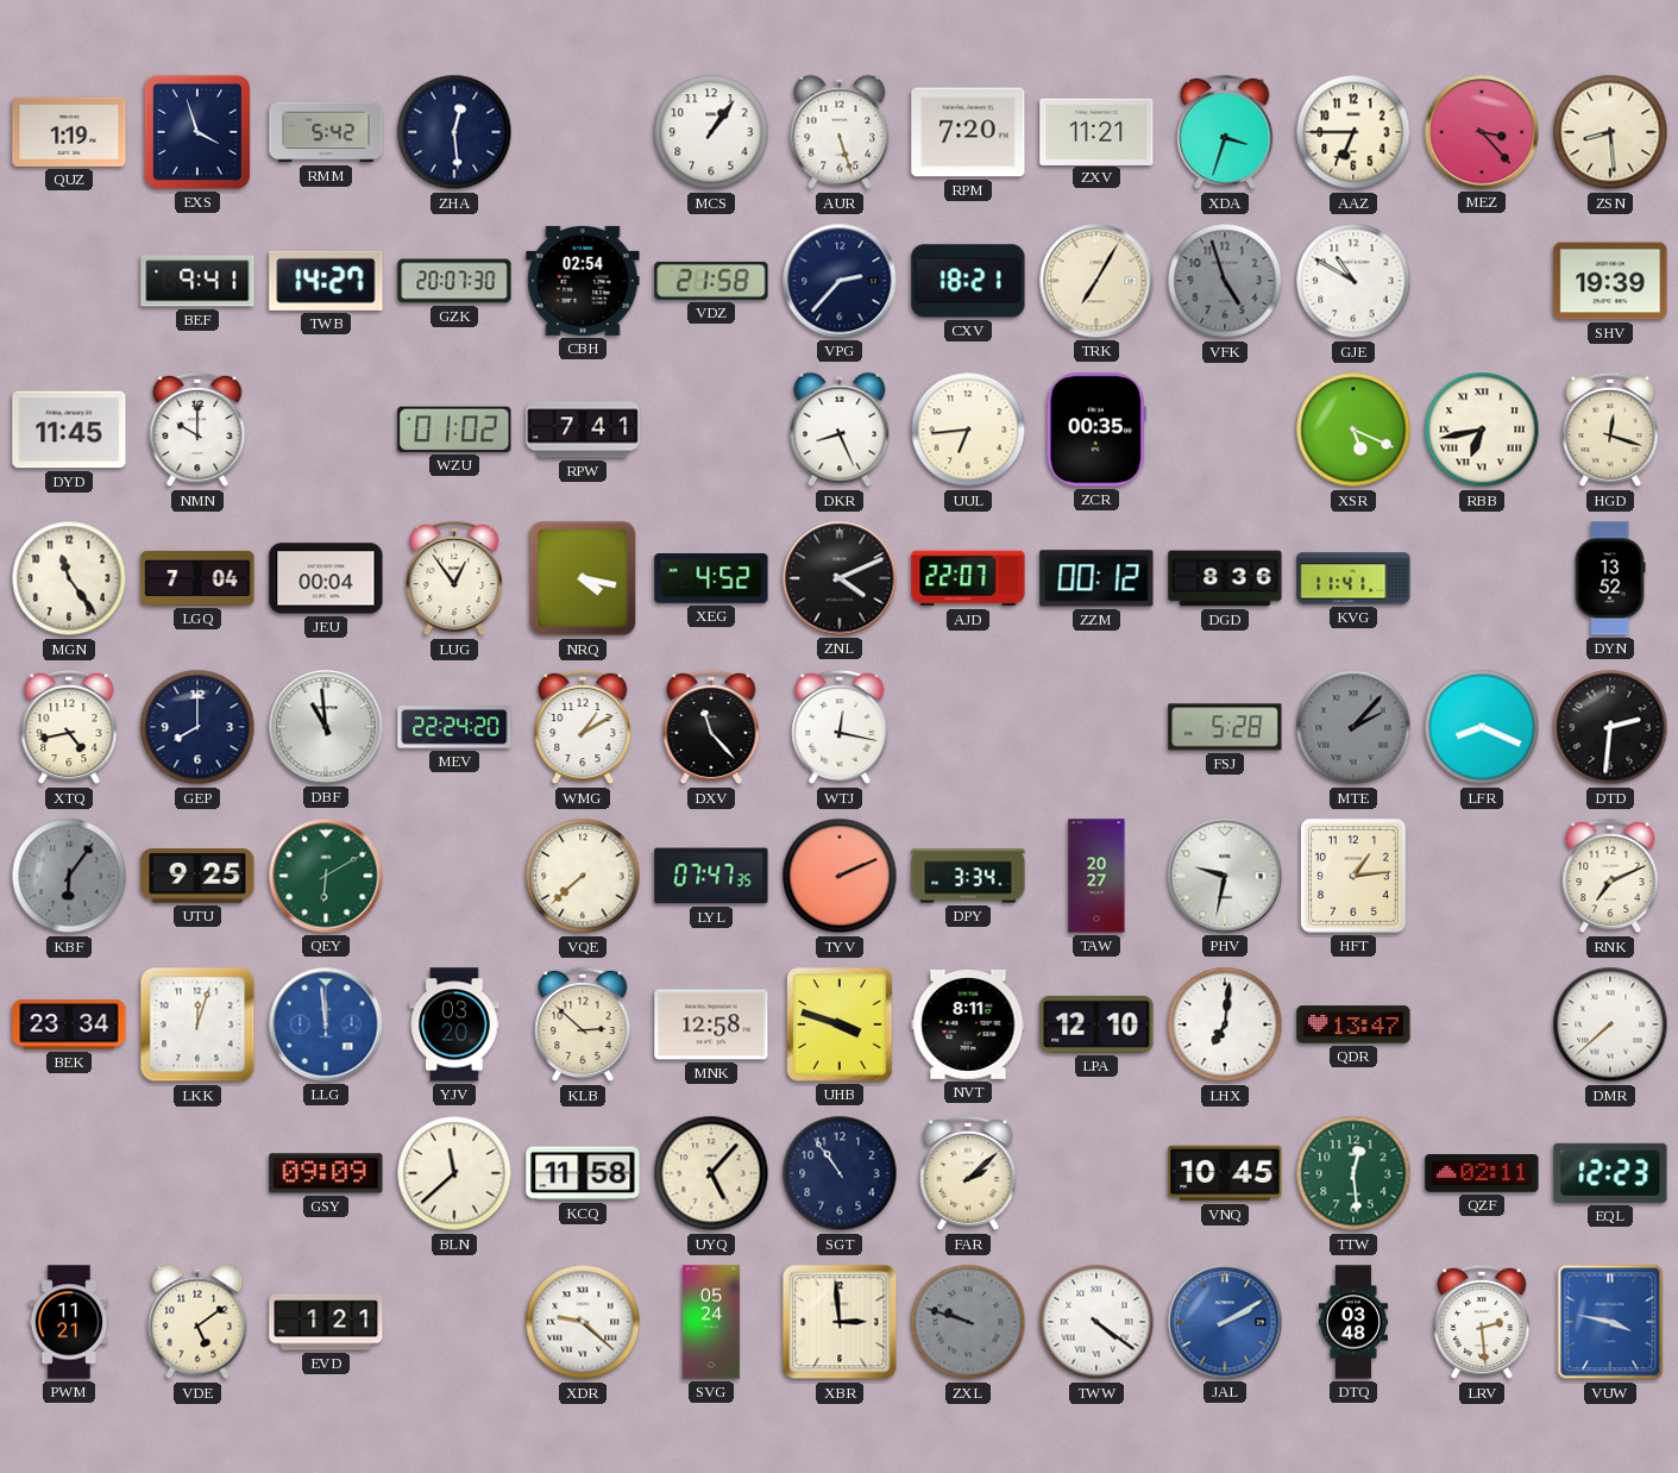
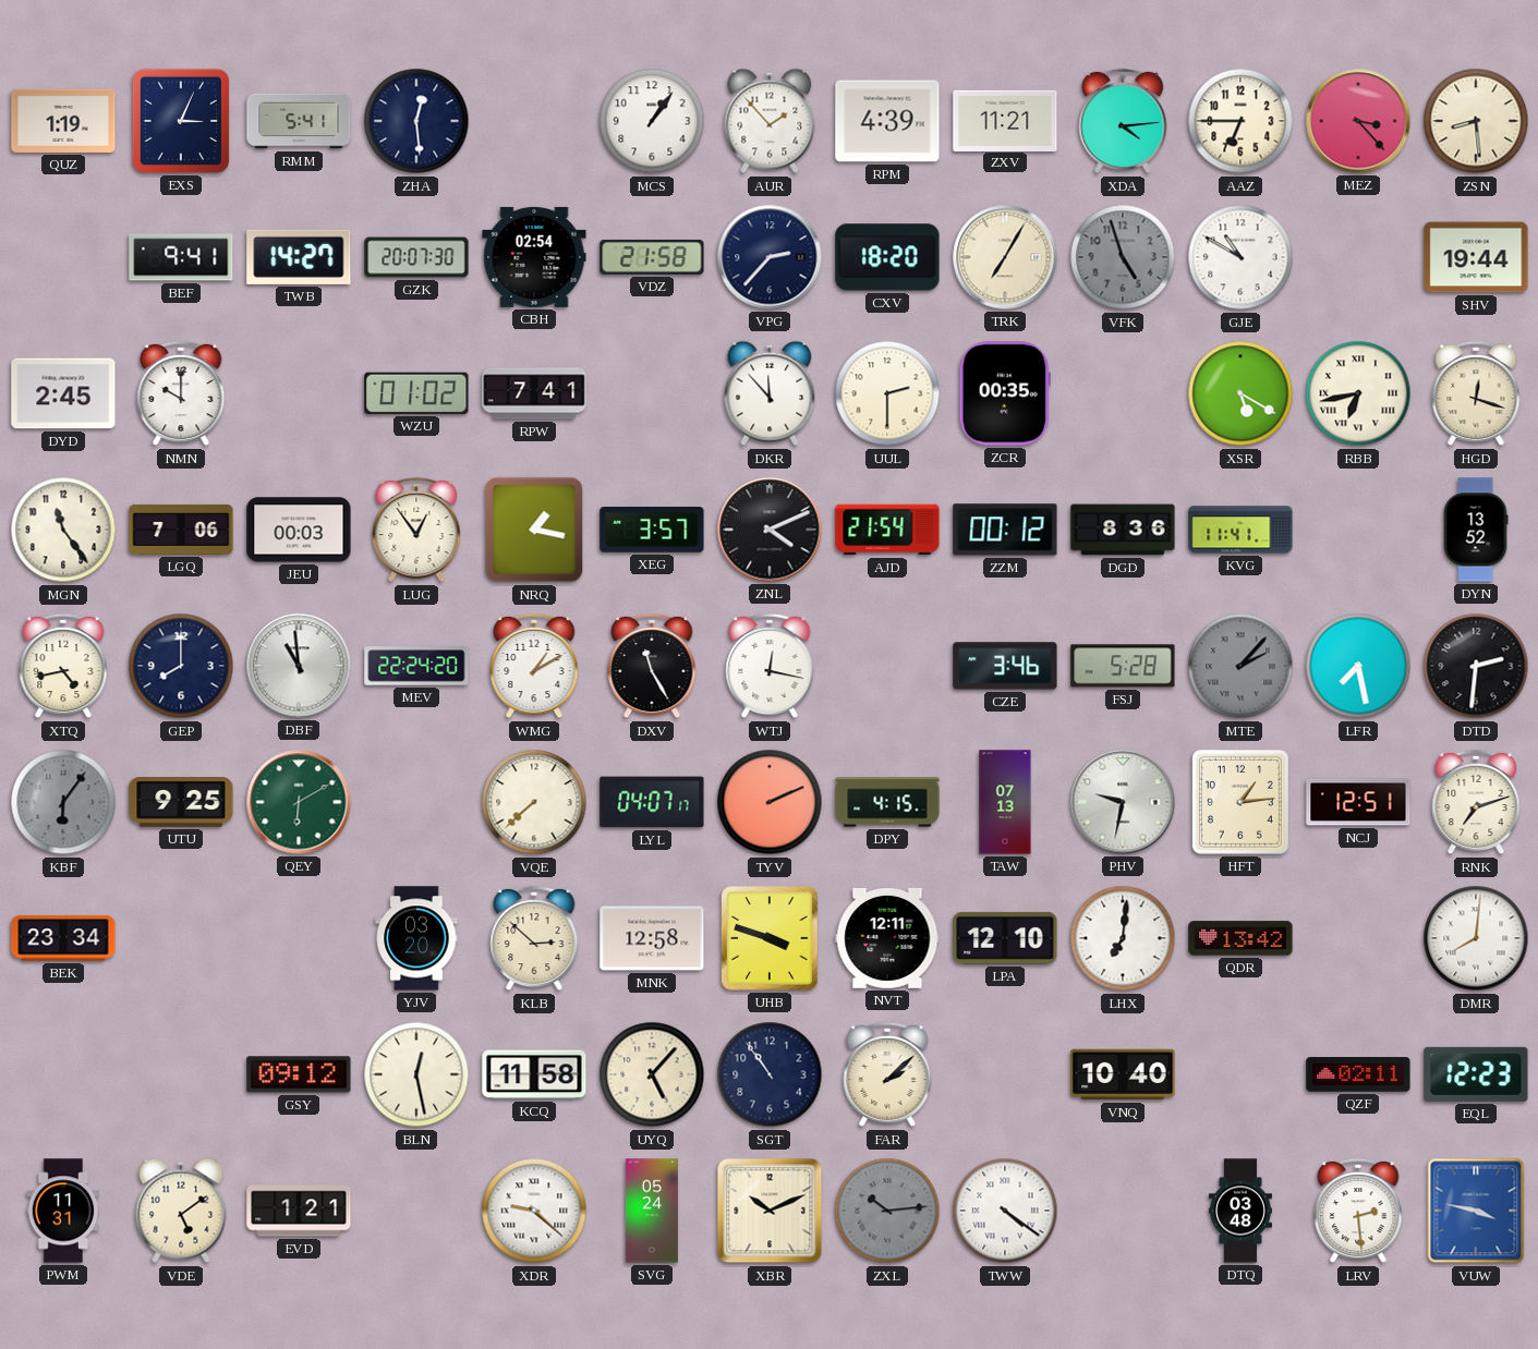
EXS: 3:57 -> 3:04 (181, 121)
RMM: 5:42 -> 5:41 (299, 121)
AUR: 5:27 -> 1:53 (770, 121)
RPM: 7:20 -> 4:39 (887, 121)
XDA: 3:33 -> 4:14 (1123, 121)
CXV: 18:21 -> 18:20 (887, 257)
SHV: 19:39 -> 19:44 (1476, 257)
DYD: 11:45 -> 2:45 (63, 393)
DKR: 8:26 -> 11:53 (770, 393)
UUL: 6:44 -> 2:30 (887, 393)
XSR: 5:19 -> 5:20 (1240, 393)
LGQ: 7:04 -> 7:06 (181, 530)
JEU: 00:04 -> 00:03 (299, 530)
NRQ: 4:17 -> 1:17 (534, 530)
XEG: 4:52 -> 3:57 (652, 530)
AJD: 22:07 -> 21:54 (887, 530)
DXV: 11:23 -> 11:25 (652, 666)
CZE: none -> 3:46 (1005, 666)
LFR: 8:19 -> 7:28 (1358, 666)
LYL: 07:47 -> 04:07 (652, 802)
DPY: 3:34 -> 4:15 (887, 802)
TAW: 20:27 -> 07:13 (1005, 802)
NCJ: none -> 12:51 (1358, 802)
RNK: 7:11 -> 7:12 (1476, 802)
LKK: 12:03 -> none (197, 1024)
LLG: 11:59 -> none (326, 1024)
NVT: 8:11 -> 12:11 (887, 938)
QDR: 13:47 -> 13:42 (1240, 938)
DMR: 7:38 -> 8:01 (1476, 938)
GSY: 09:09 -> 09:12 (299, 1074)
BLN: 11:38 -> 12:28 (416, 1074)
VNQ: 10:45 -> 10:40 (1123, 1074)
TTW: 12:29 -> none (1353, 1173)
PWM: 11:21 -> 11:31 (63, 1211)
XBR: 2:59 -> 10:11 (770, 1211)
ZXL: 9:48 -> 10:14 (887, 1211)
JAL: 2:10 -> none (1225, 1322)
